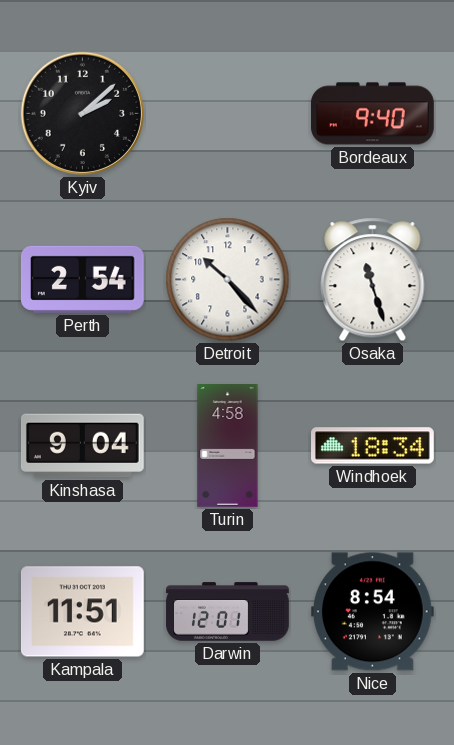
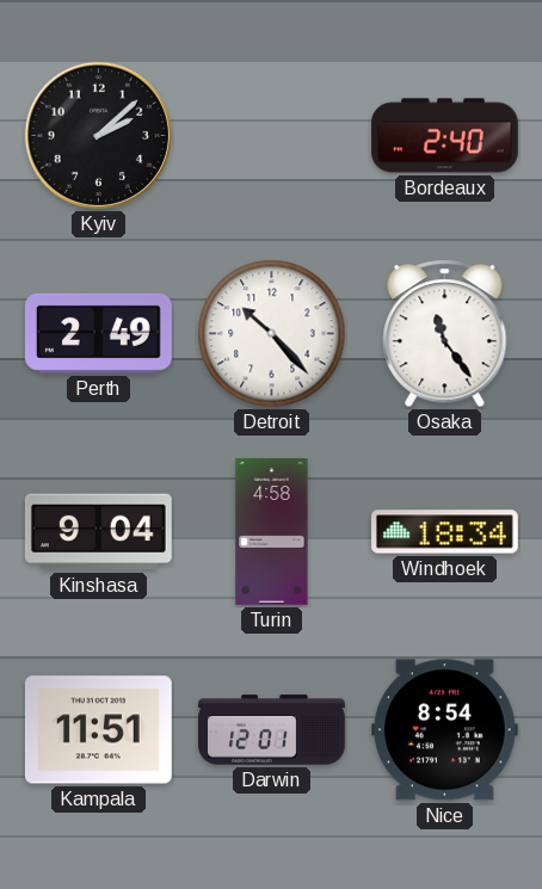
Bordeaux: 9:40 -> 2:40 (445, 136)
Perth: 2:54 -> 2:49 (98, 333)
Osaka: 11:27 -> 11:24 (445, 334)
